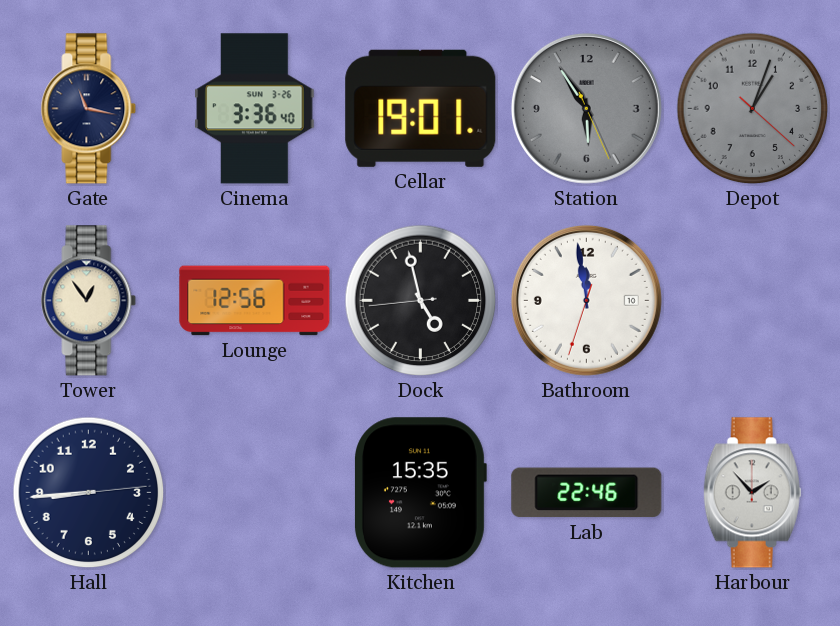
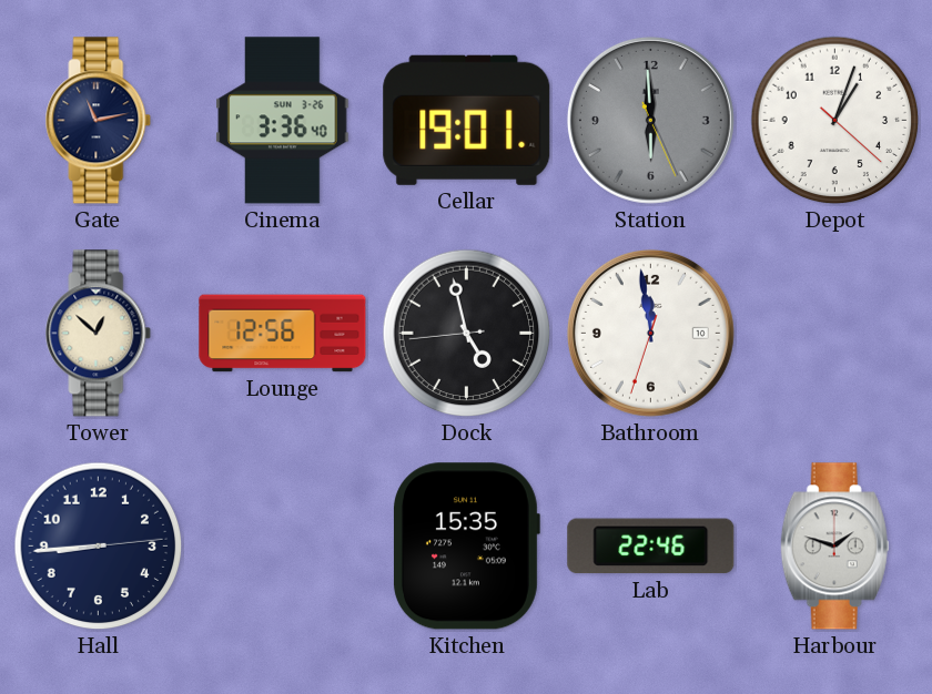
Gate: 11:17 -> 11:13 (99, 121)
Station: 5:54 -> 5:59 (650, 120)
Depot dial: grey -> white (835, 121)
Tower: 12:54 -> 12:52 (99, 334)
Harbour: 1:53 -> 1:48 (834, 547)
